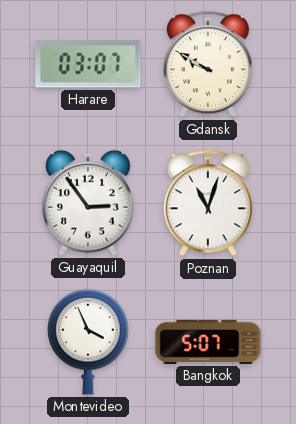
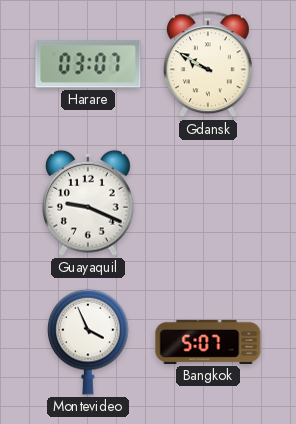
Guayaquil: 2:54 -> 9:19 (89, 203)
Poznan: 11:03 -> none (208, 204)
